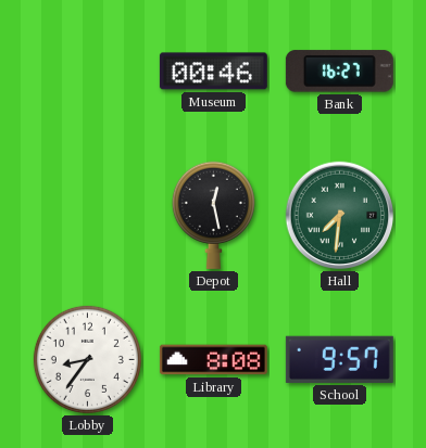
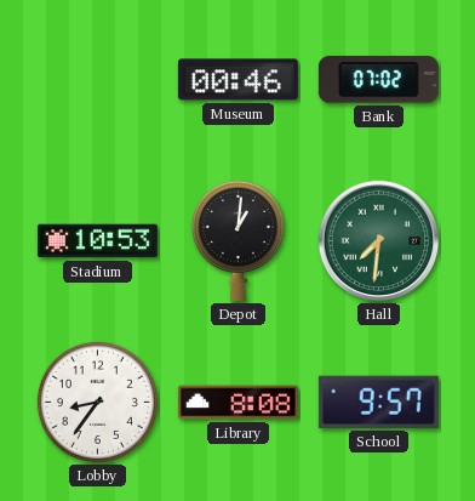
Bank: 16:27 -> 07:02 (378, 80)
Stadium: none -> 10:53 (97, 241)
Depot: 12:28 -> 1:01 (237, 240)
